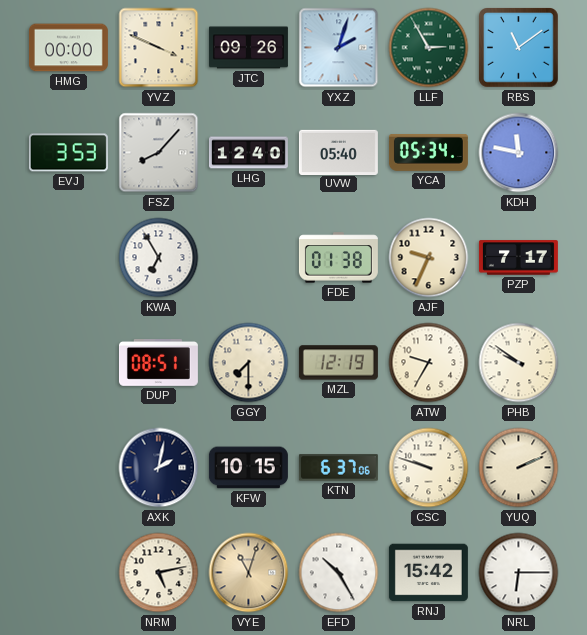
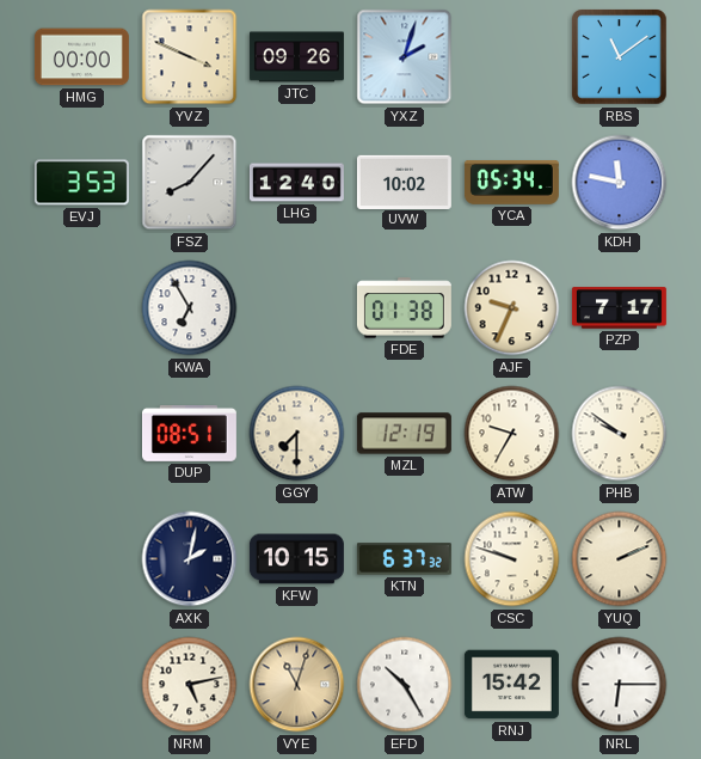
LLF: 2:55 -> none (429, 48)
UVW: 05:40 -> 10:02 (404, 182)
KTN: 6:37:06 -> 6:37:32 (404, 559)
